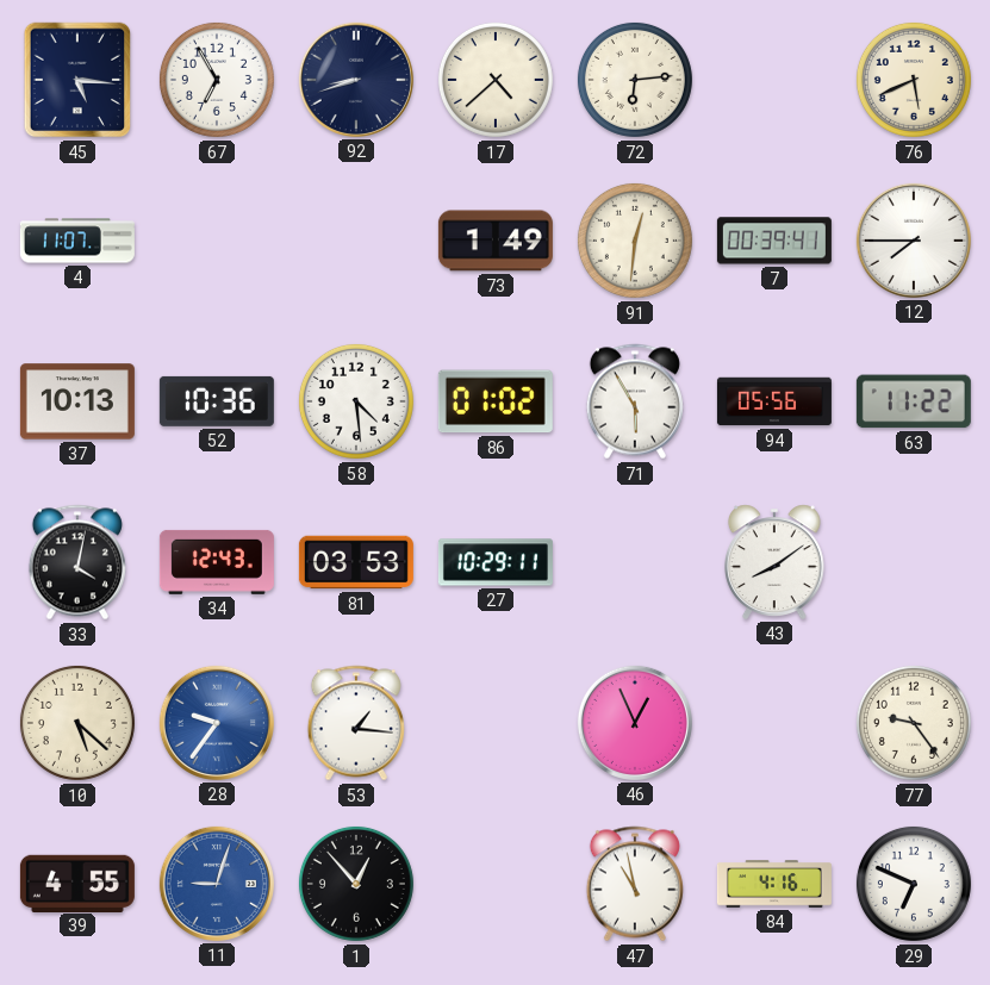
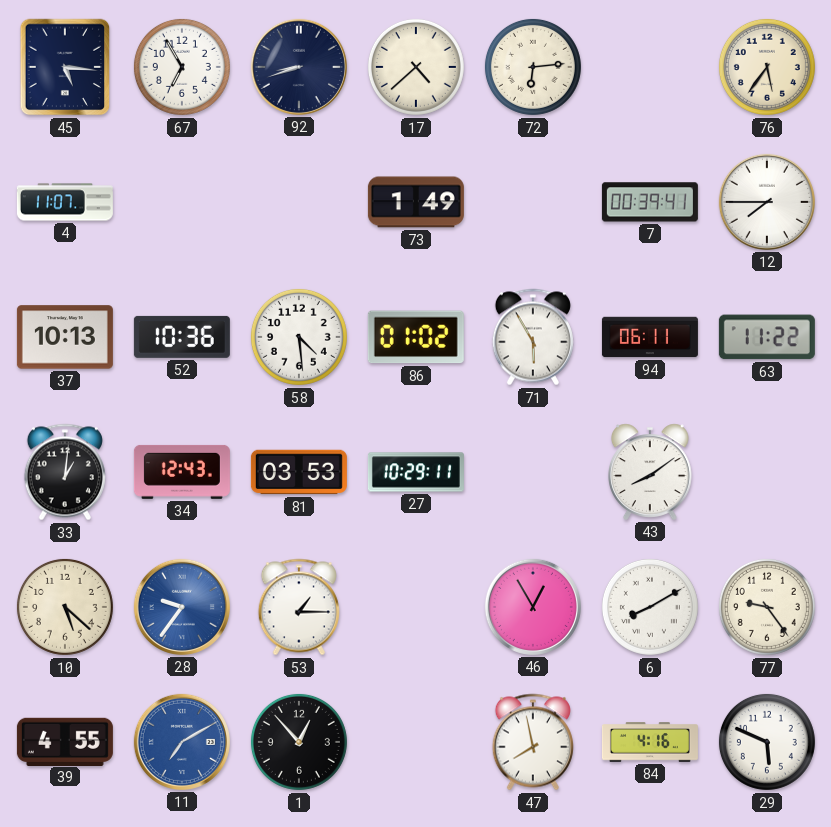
76: 5:41 -> 5:36 (767, 67)
91: 12:31 -> none (635, 241)
94: 05:56 -> 06:11 (650, 337)
33: 4:02 -> 1:01 (65, 472)
53: 1:16 -> 1:15 (299, 607)
46: 12:56 -> 12:55 (533, 607)
6: none -> 8:10 (650, 607)
11: 9:03 -> 7:10 (182, 742)
47: 10:58 -> 7:58 (533, 742)
29: 6:49 -> 5:49 (767, 742)
